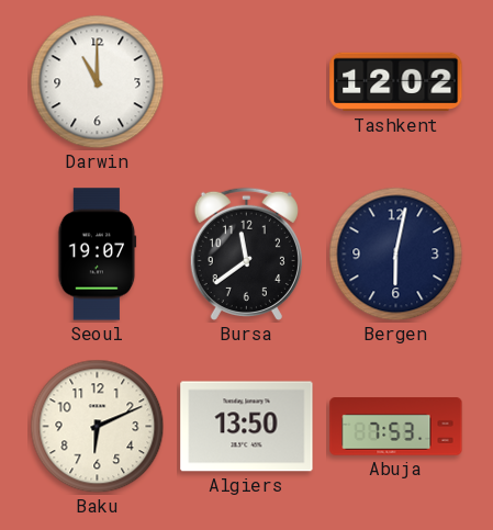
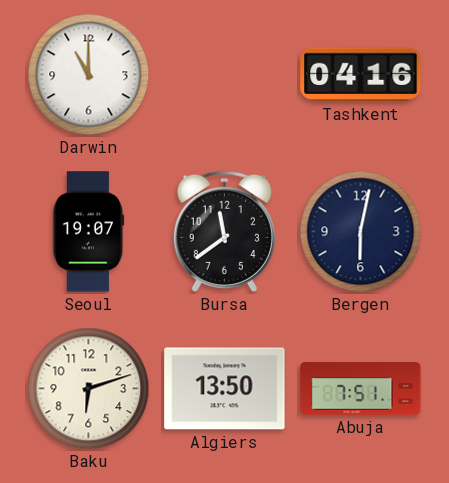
Tashkent: 12:02 -> 04:16 (361, 75)
Baku: 6:11 -> 6:12 (89, 389)
Abuja: 7:53 -> 7:51 (361, 389)
